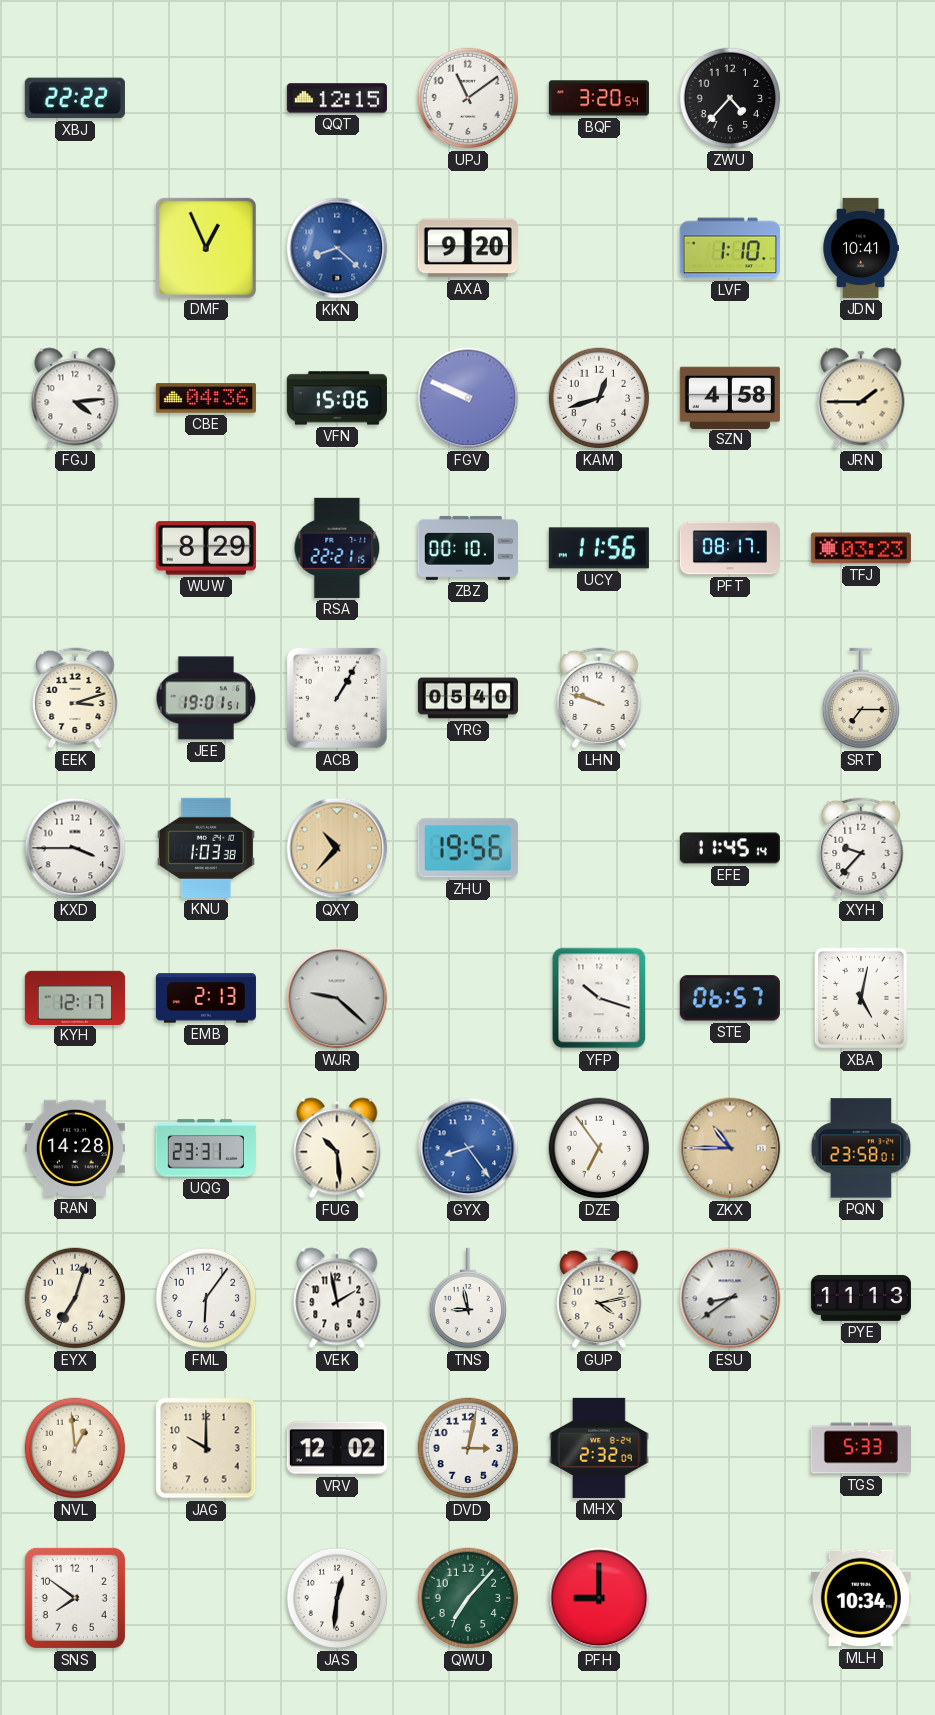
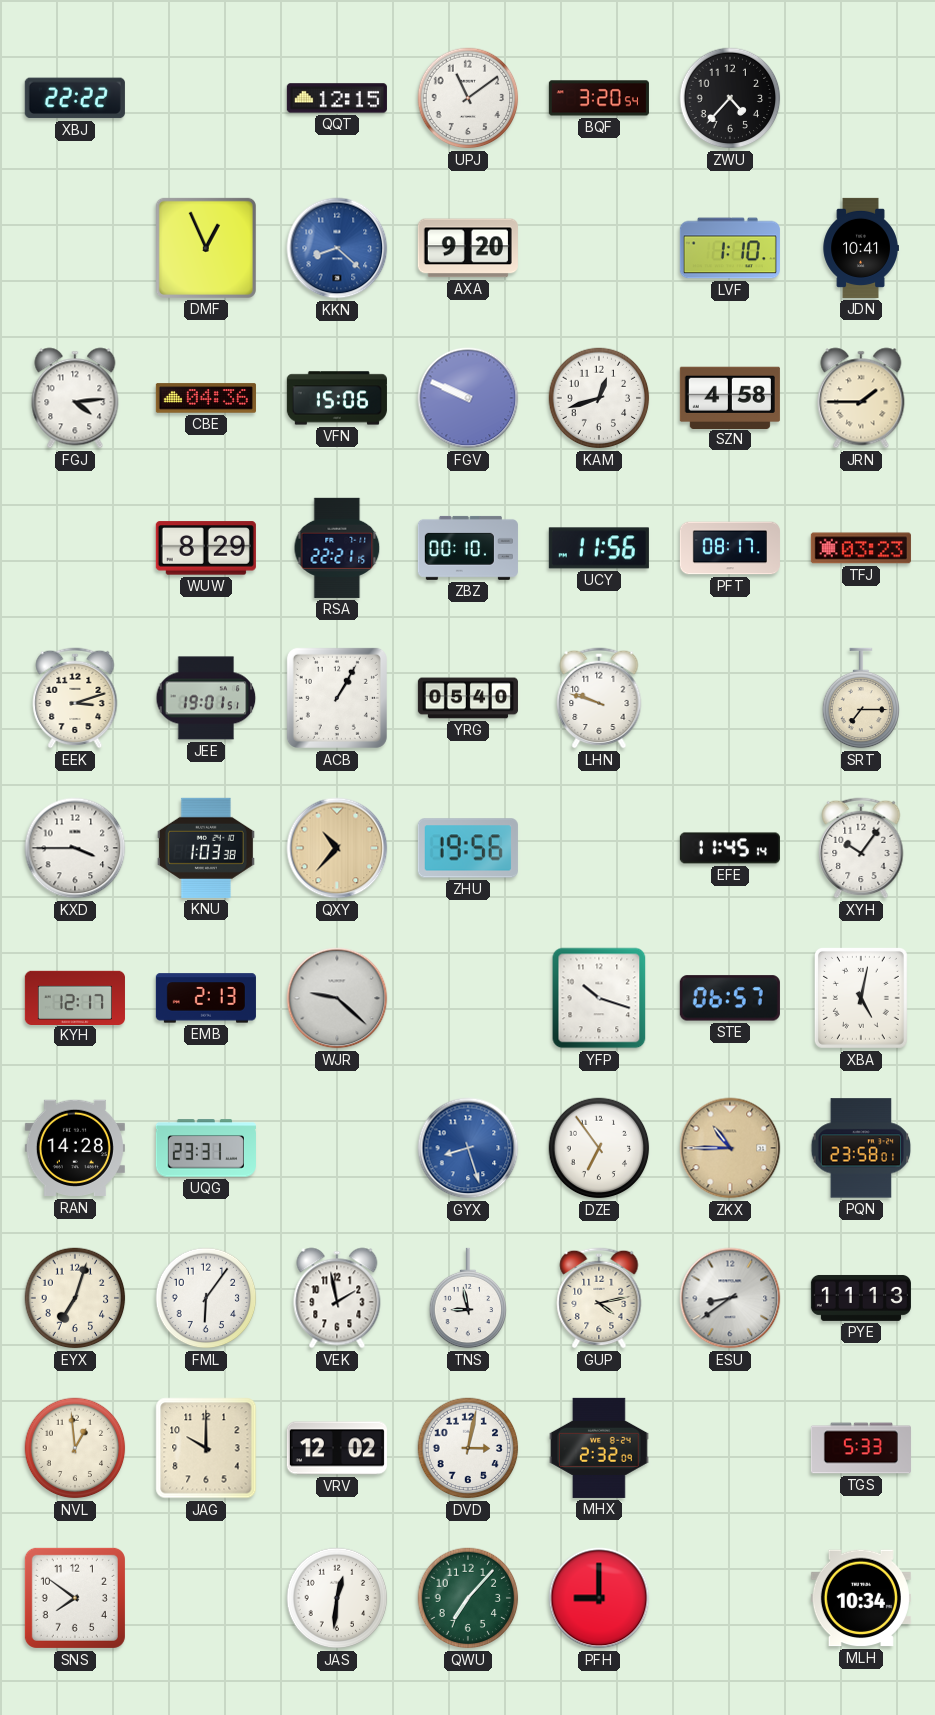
XYH: 9:37 -> 10:06 (861, 848)
FUG: 10:29 -> none (337, 1148)
GYX: 8:24 -> 8:27 (468, 1148)
